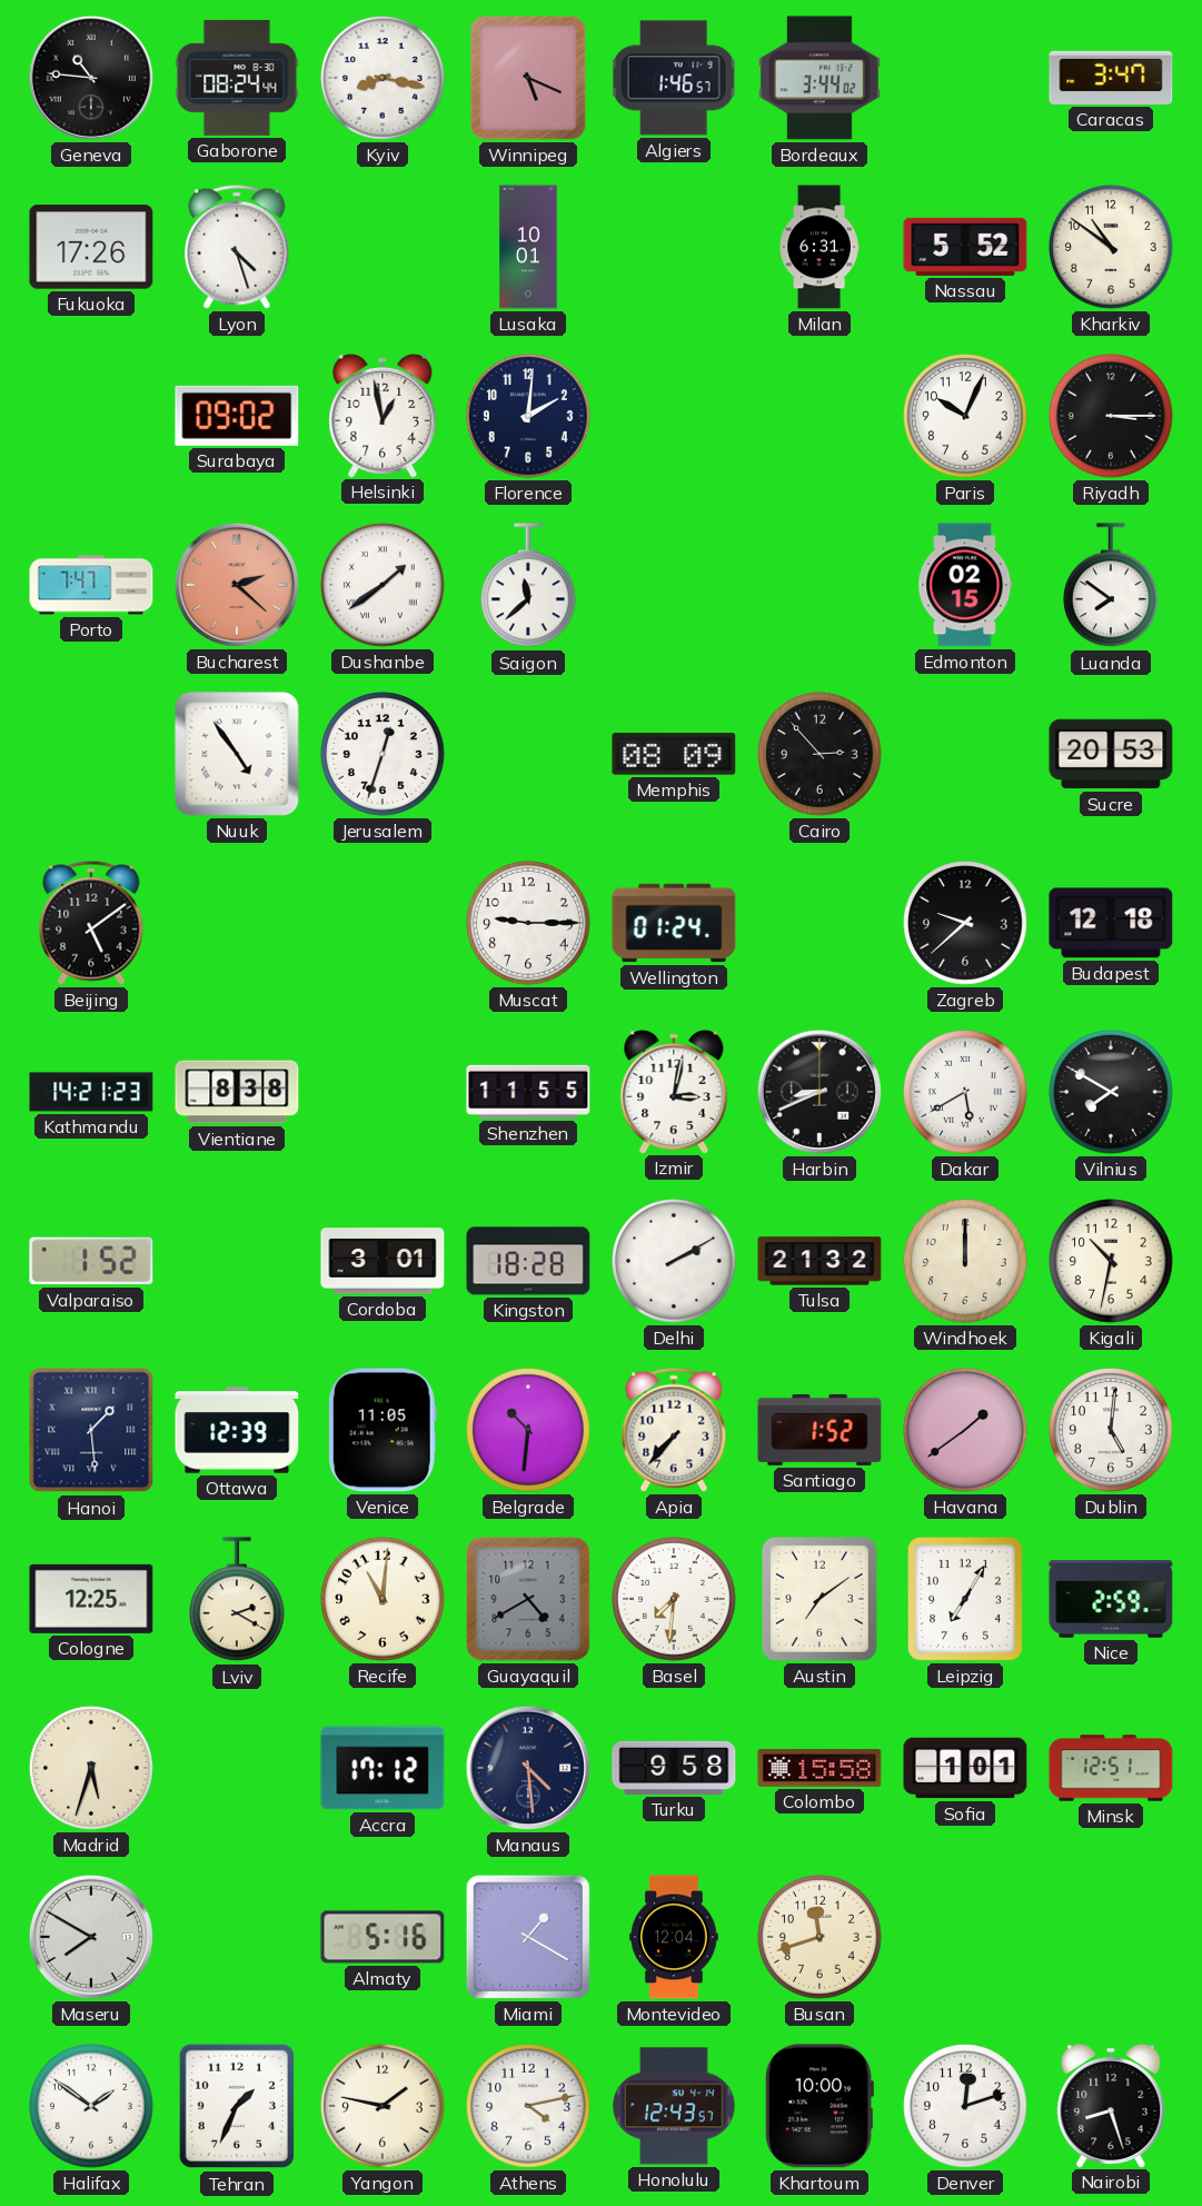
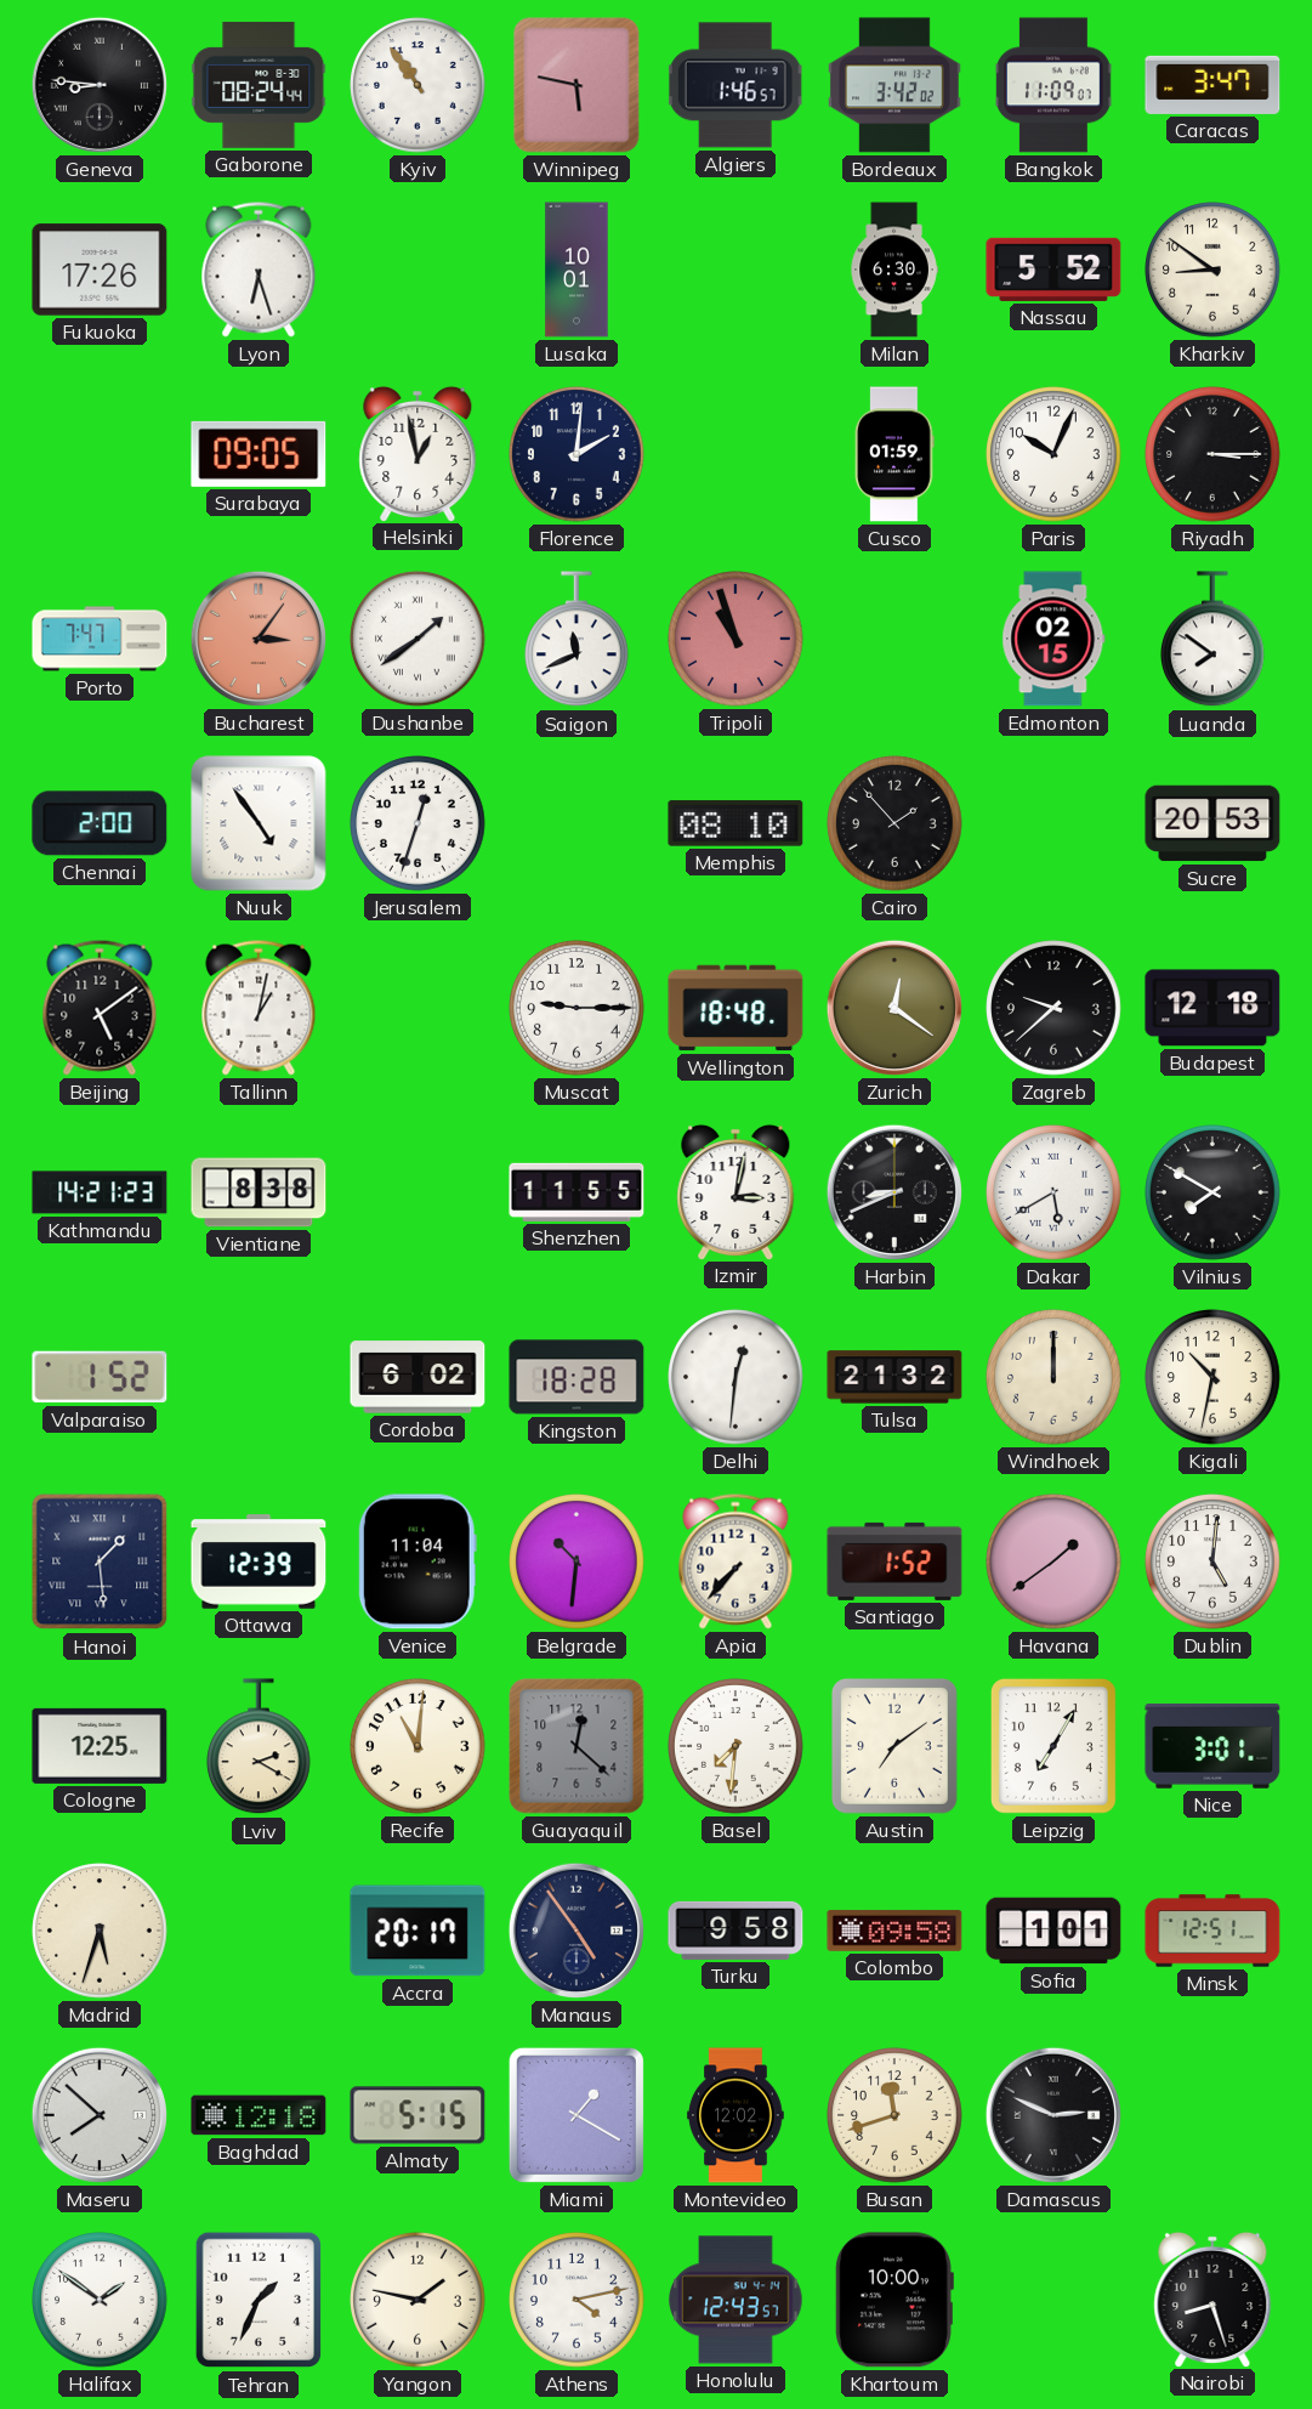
Geneva: 10:46 -> 8:46 (100, 85)
Kyiv: 8:17 -> 10:54 (418, 85)
Winnipeg: 5:19 -> 5:47 (577, 85)
Bordeaux: 3:44 -> 3:42 (896, 85)
Bangkok: none -> 11:09 (1055, 85)
Lyon: 4:27 -> 6:27 (259, 270)
Milan: 6:31 -> 6:30 (894, 270)
Kharkiv: 10:51 -> 8:51 (1212, 270)
Surabaya: 09:02 -> 09:05 (259, 454)
Cusco: none -> 01:59 (894, 454)
Bucharest: 2:22 -> 3:06 (259, 639)
Saigon: 11:38 -> 11:41 (578, 640)
Tripoli: none -> 10:57 (735, 639)
Chennai: none -> 2:00 (100, 823)
Memphis: 08:09 -> 08:10 (735, 823)
Cairo: 2:53 -> 1:53 (894, 823)
Tallinn: none -> 1:02 (259, 1008)
Wellington: 01:24 -> 18:48 (735, 1008)
Zurich: none -> 12:21 (894, 1008)
Cordoba: 3:01 -> 6:02 (418, 1377)
Delhi: 2:10 -> 12:31 (735, 1377)
Venice: 11:05 -> 11:04 (418, 1561)
Guayaquil: 4:40 -> 12:22 (577, 1746)
Nice: 2:59 -> 3:01 (1212, 1747)
Accra: 17:12 -> 20:17 (418, 1931)
Manaus: 4:29 -> 4:54 (577, 1931)
Colombo: 15:58 -> 09:58 (894, 1931)
Maseru: 7:50 -> 7:52 (100, 2115)
Baghdad: none -> 12:18 (259, 2115)
Almaty: 5:16 -> 5:15 (418, 2115)
Montevideo: 12:04 -> 12:02 (735, 2115)
Damascus: none -> 2:49 (1053, 2115)
Denver: 12:12 -> none (965, 2106)
